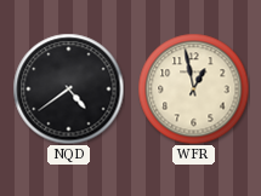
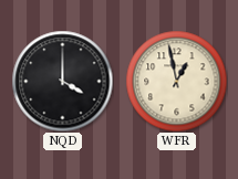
NQD: 4:39 -> 4:00 (62, 81)
